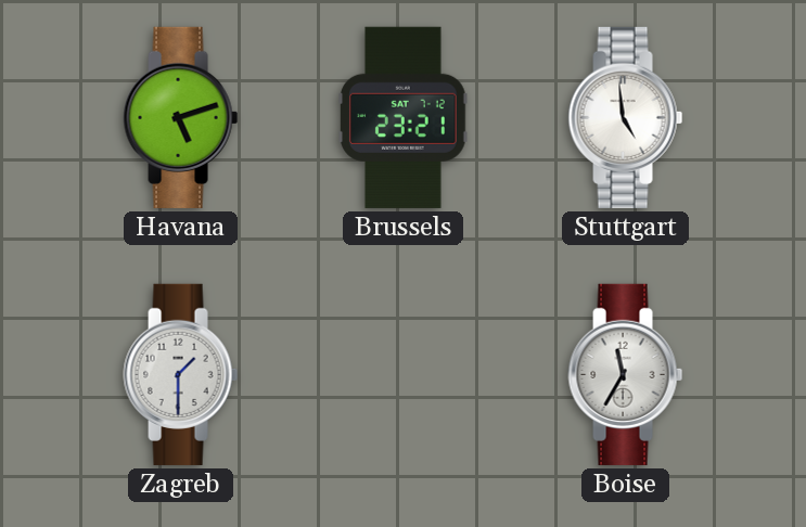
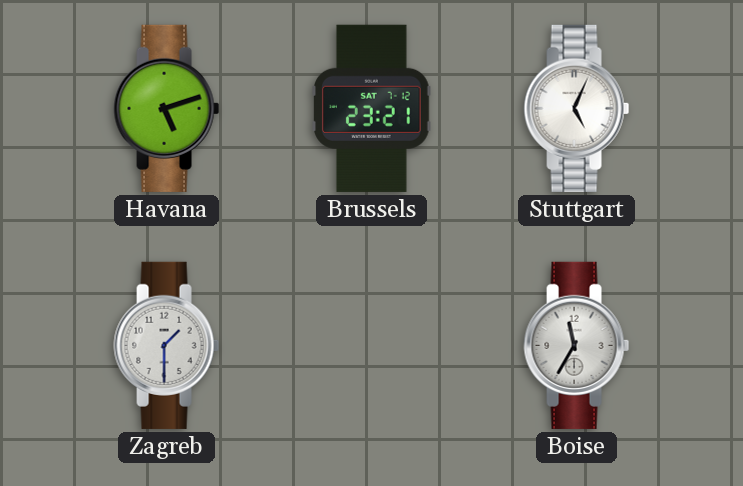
Stuttgart: 4:59 -> 5:04 (577, 108)
